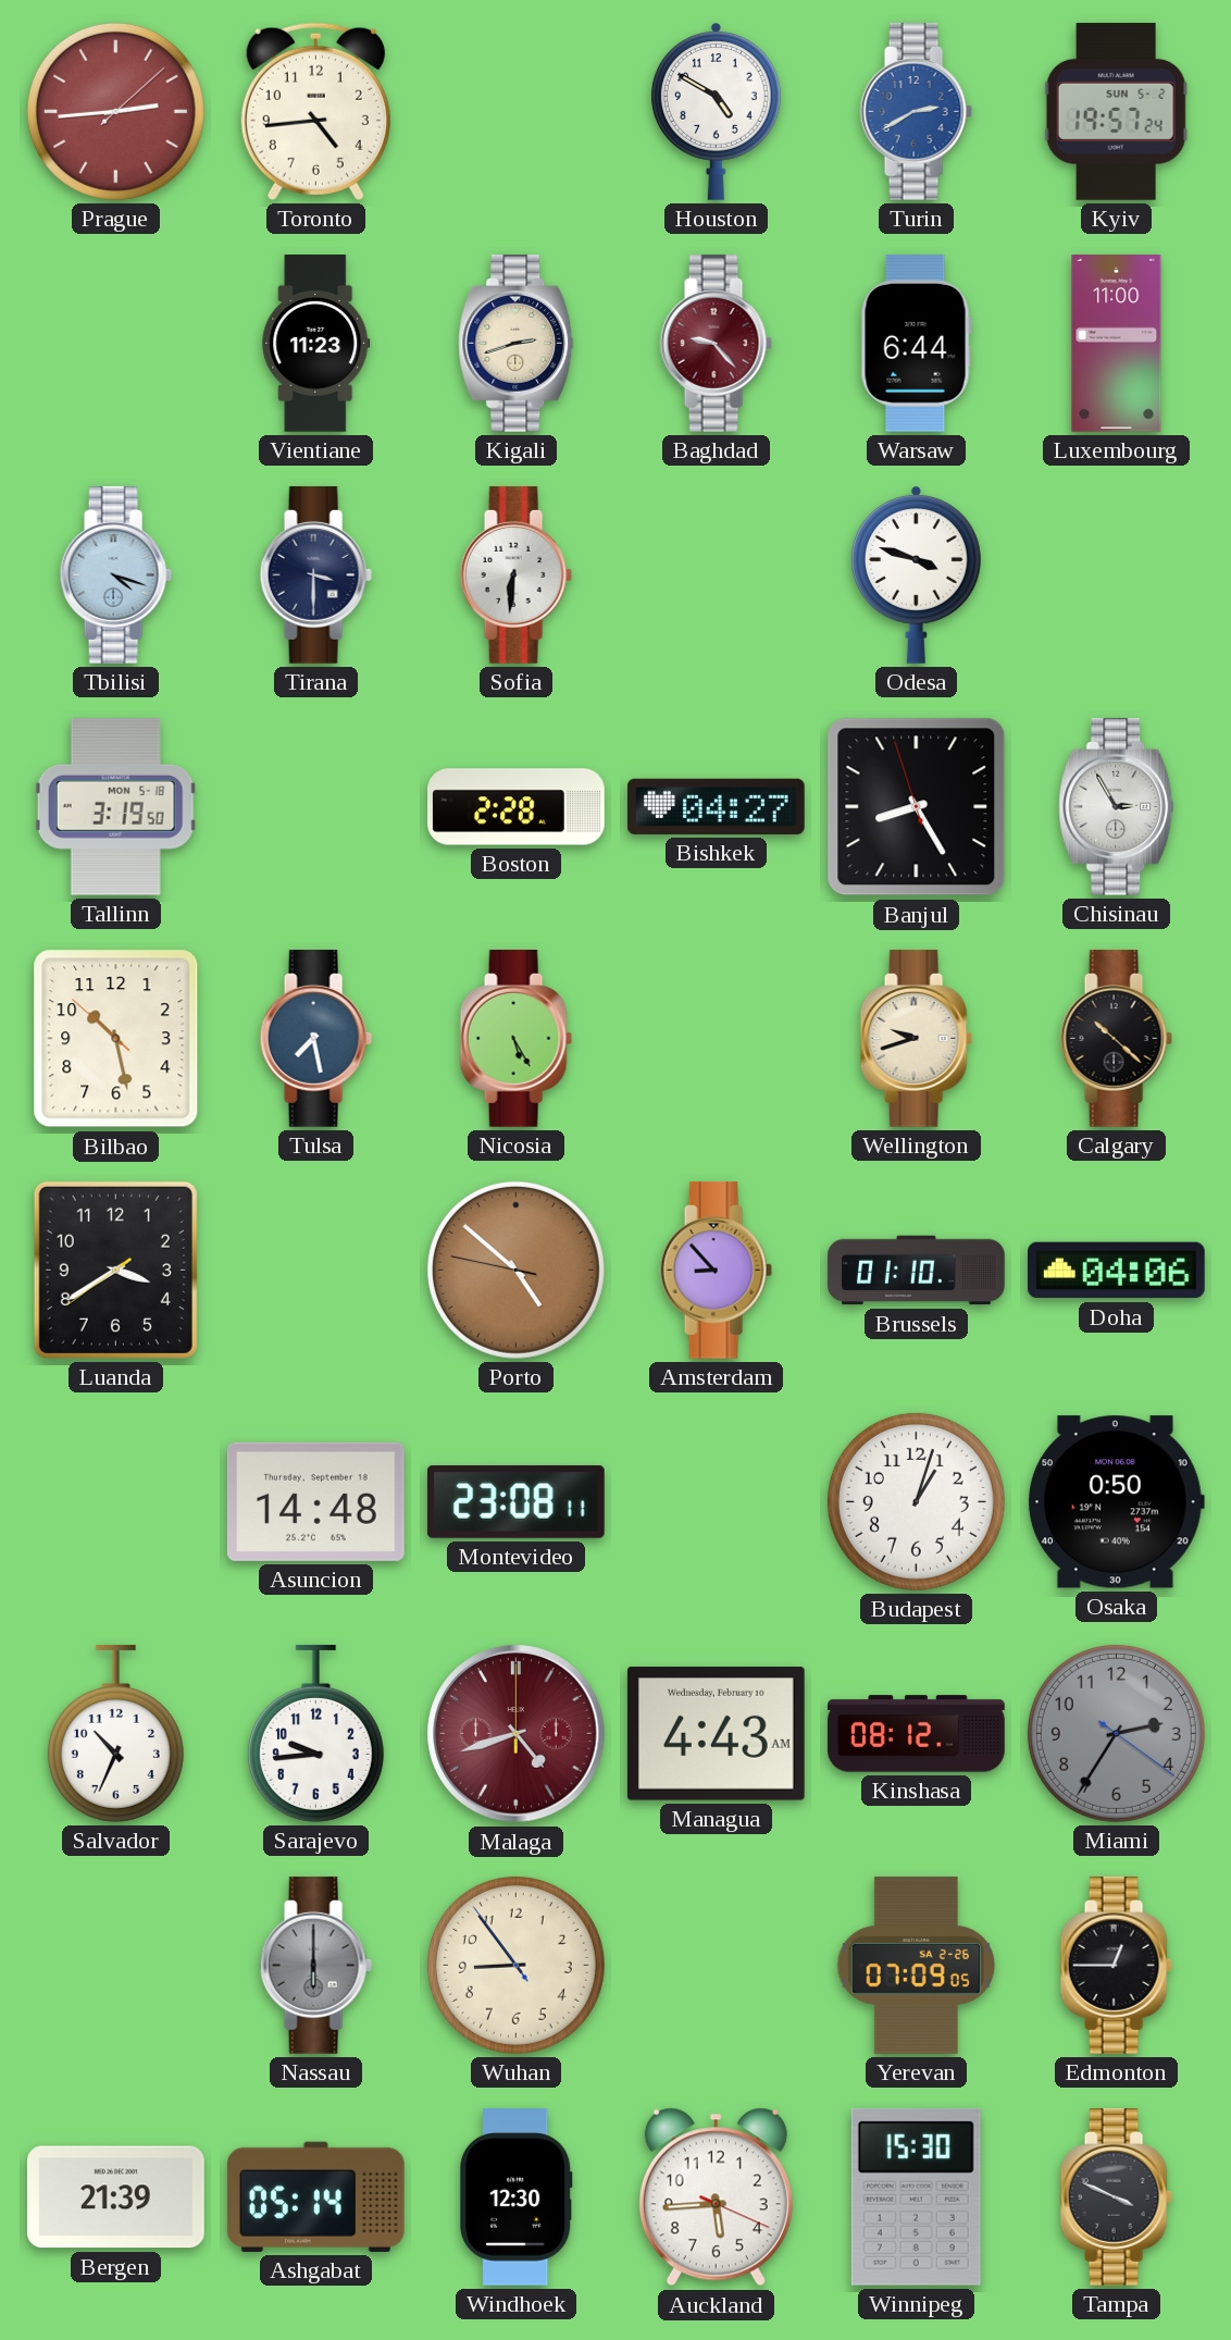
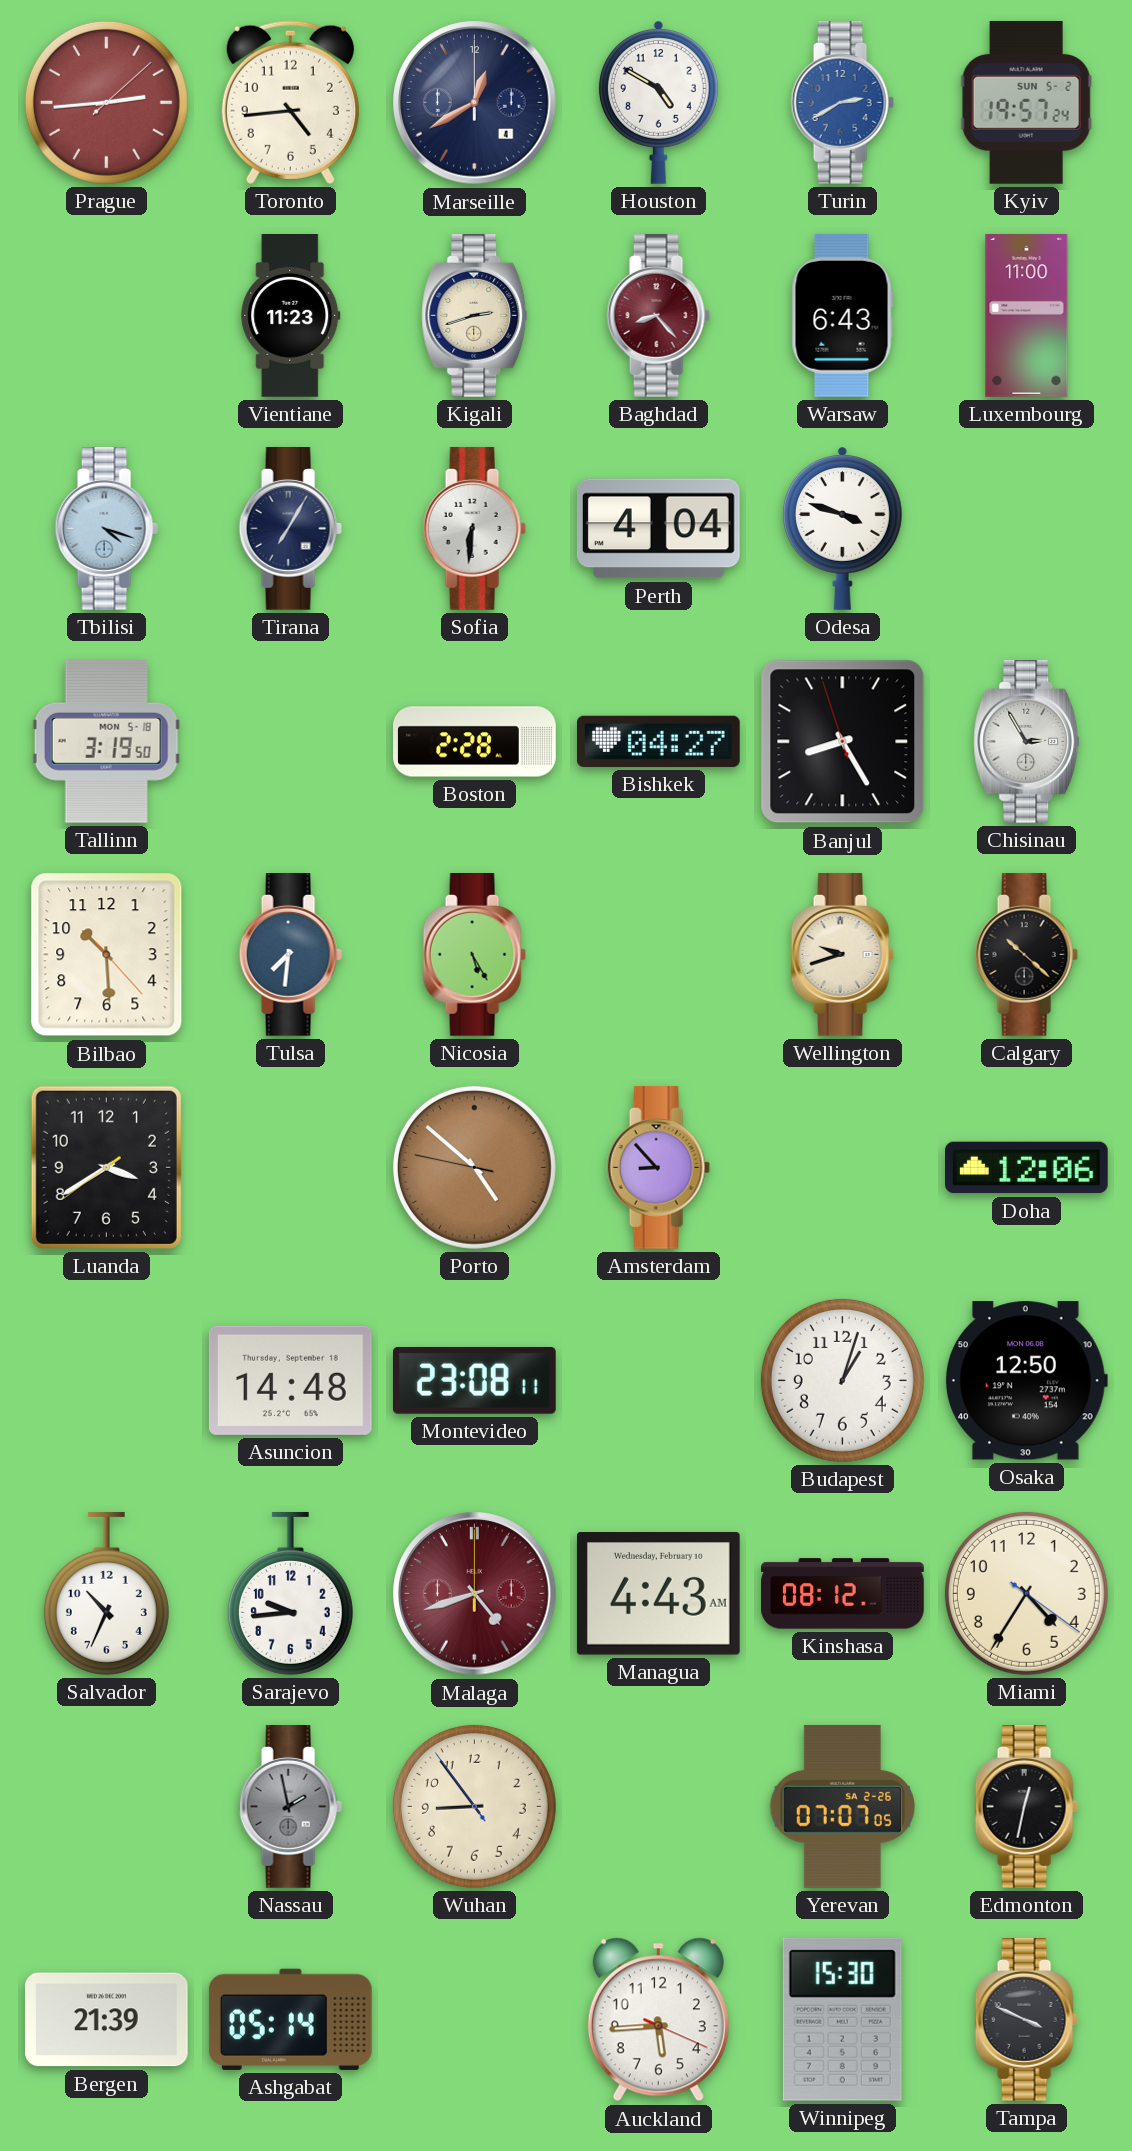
Marseille: none -> 12:40 (475, 103)
Baghdad: 9:23 -> 8:23 (658, 316)
Warsaw: 6:44 -> 6:43 (842, 315)
Tirana: 3:30 -> 7:05 (290, 529)
Perth: none -> 4:04 (658, 529)
Bilbao: 10:27 -> 10:29 (107, 955)
Tulsa: 7:28 -> 7:31 (290, 955)
Brussels: 01:10 -> none (917, 1271)
Doha: 04:06 -> 12:06 (1027, 1168)
Osaka: 0:50 -> 12:50 (1026, 1381)
Miami: 2:35 -> 4:35 (1026, 1593)
Miami dial: grey -> cream (1026, 1593)
Nassau: 6:00 -> 1:58 (290, 1807)
Yerevan: 07:09 -> 07:07 (842, 1806)
Edmonton: 12:45 -> 12:32 (1026, 1807)
Windhoek: 12:30 -> none (517, 2197)
